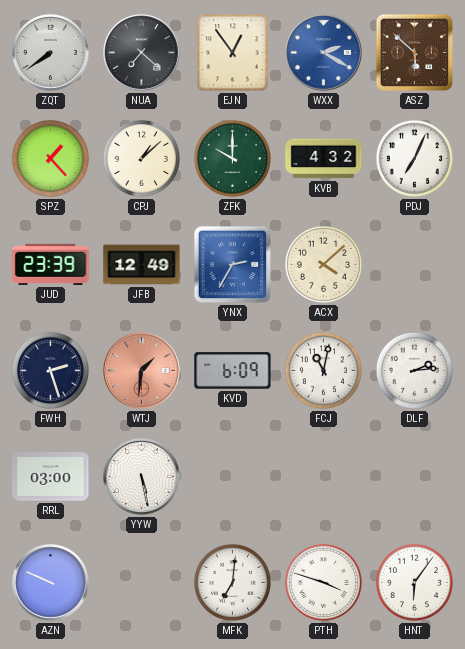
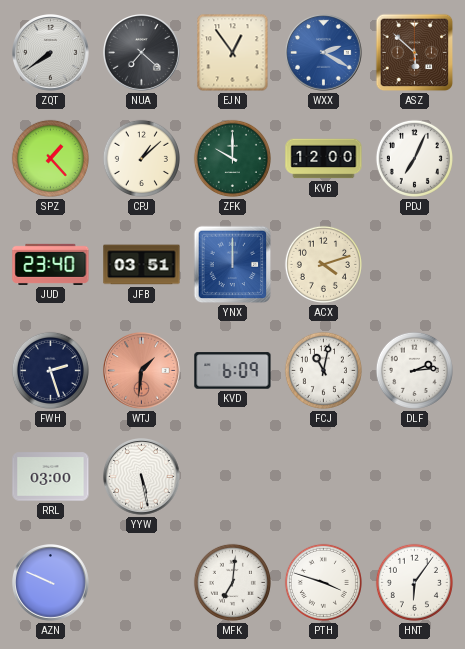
KVB: 4:32 -> 12:00 (324, 159)
JUD: 23:39 -> 23:40 (51, 264)
JFB: 12:49 -> 03:51 (142, 265)
YNX: 2:35 -> 12:00 (233, 265)
ACX: 4:08 -> 4:12 (323, 264)
